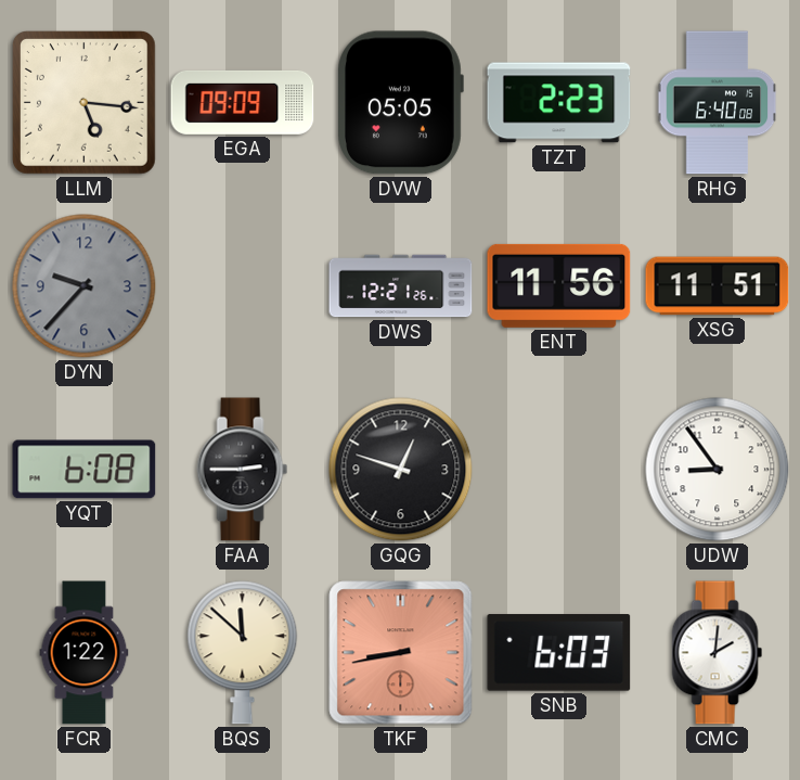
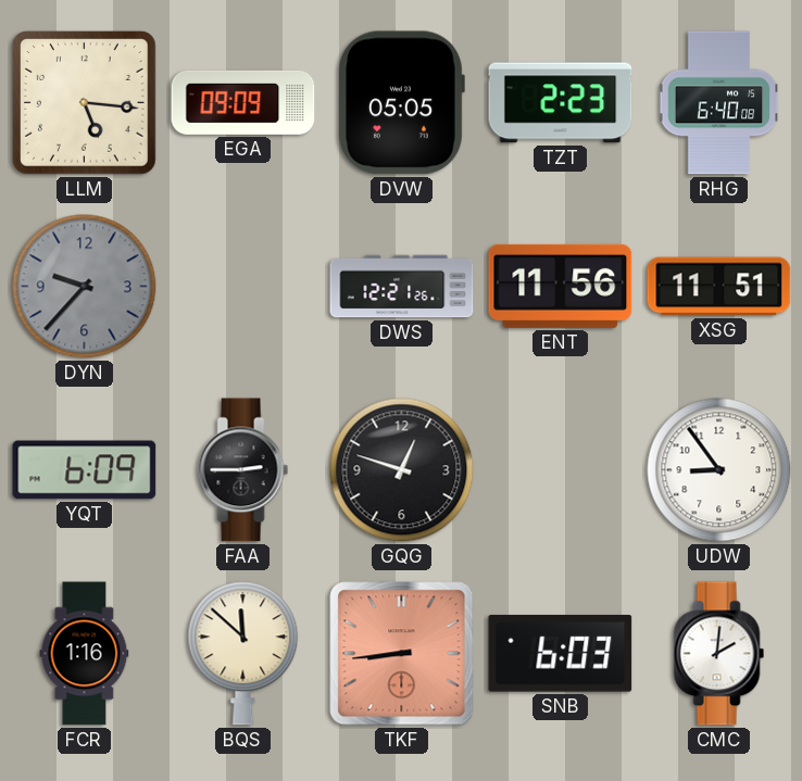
YQT: 6:08 -> 6:09 (85, 470)
FCR: 1:22 -> 1:16 (85, 654)
TKF: 8:43 -> 8:44 (402, 654)
